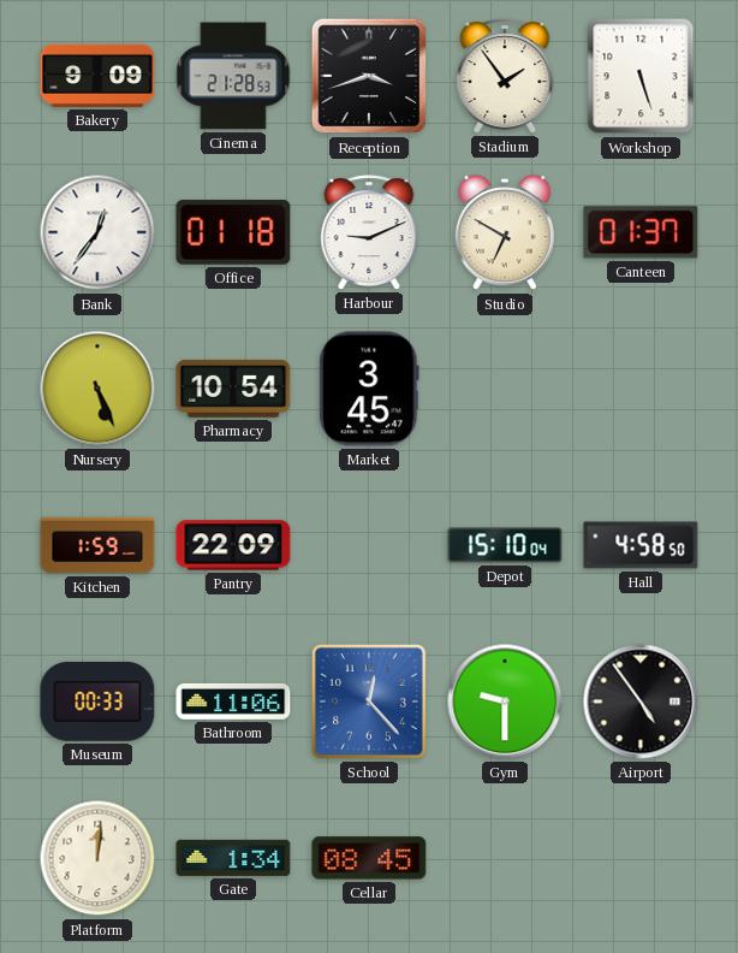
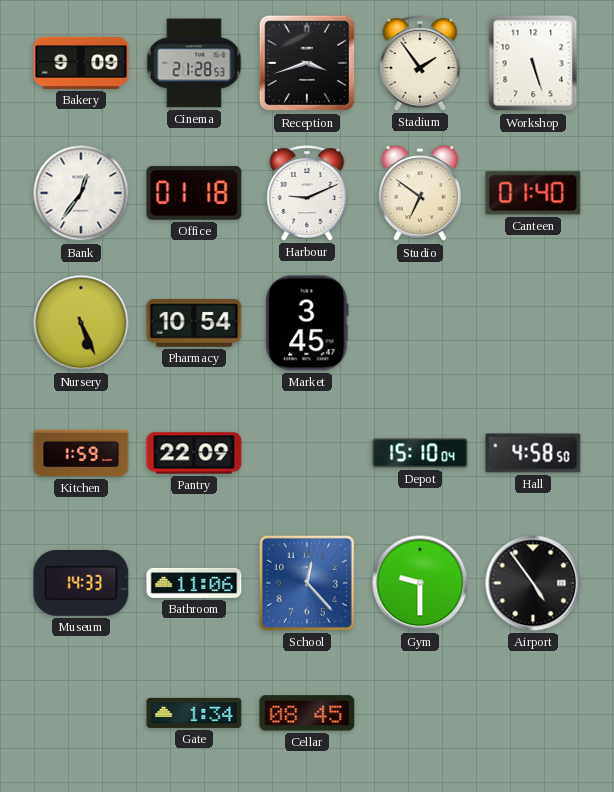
Studio: 6:50 -> 6:51 (420, 194)
Canteen: 01:37 -> 01:40 (533, 193)
Museum: 00:33 -> 14:33 (81, 583)
Platform: 12:01 -> none (97, 858)
